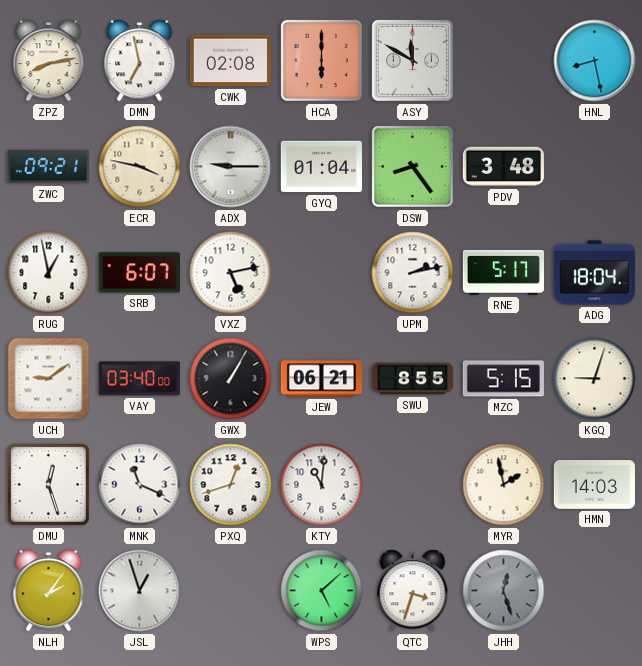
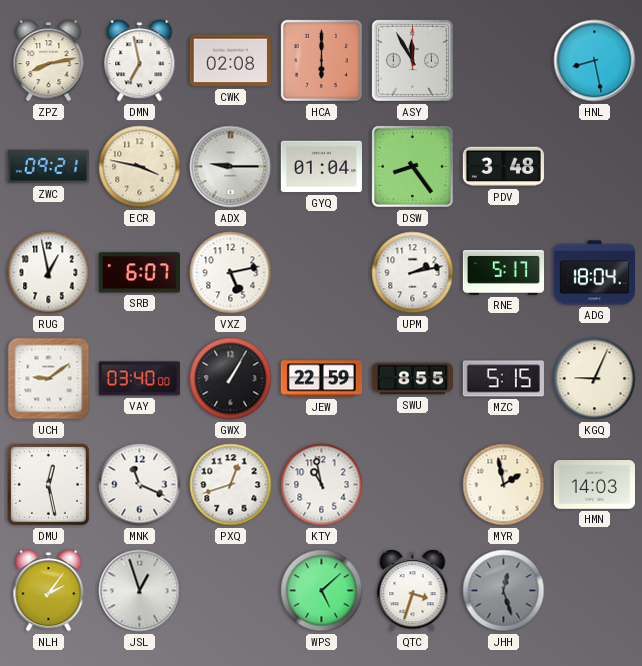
ASY: 11:50 -> 11:55 (412, 60)
JEW: 06:21 -> 22:59 (321, 379)
KGQ: 9:03 -> 9:04 (595, 379)
DMU: 12:27 -> 12:28 (49, 484)
KTY: 11:01 -> 10:58 (322, 485)
